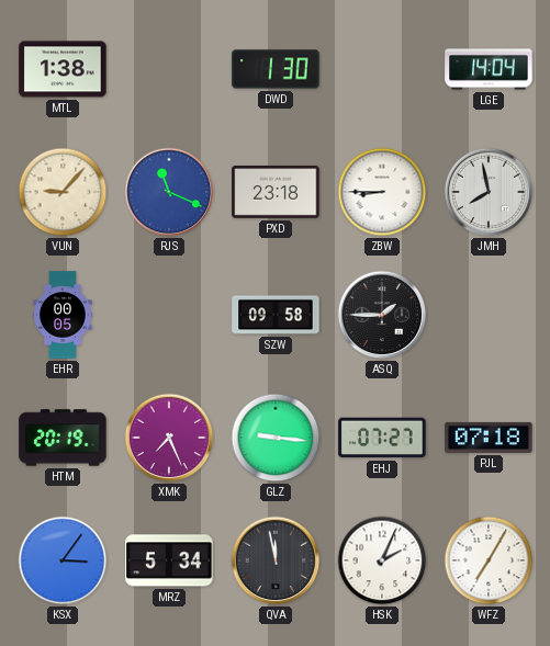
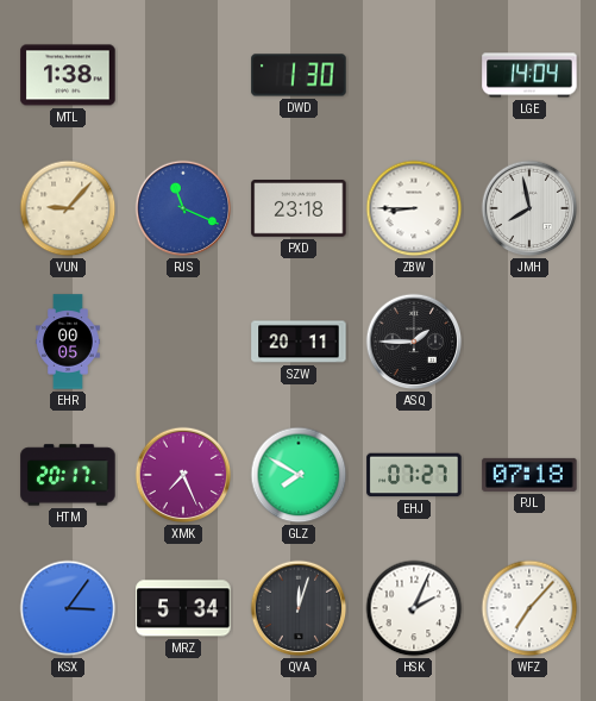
SZW: 09:58 -> 20:11 (299, 342)
HTM: 20:19 -> 20:17 (68, 475)
GLZ: 9:16 -> 7:50 (299, 475)
QVA: 11:58 -> 12:03 (299, 608)
WFZ: 7:05 -> 7:07 (529, 608)
